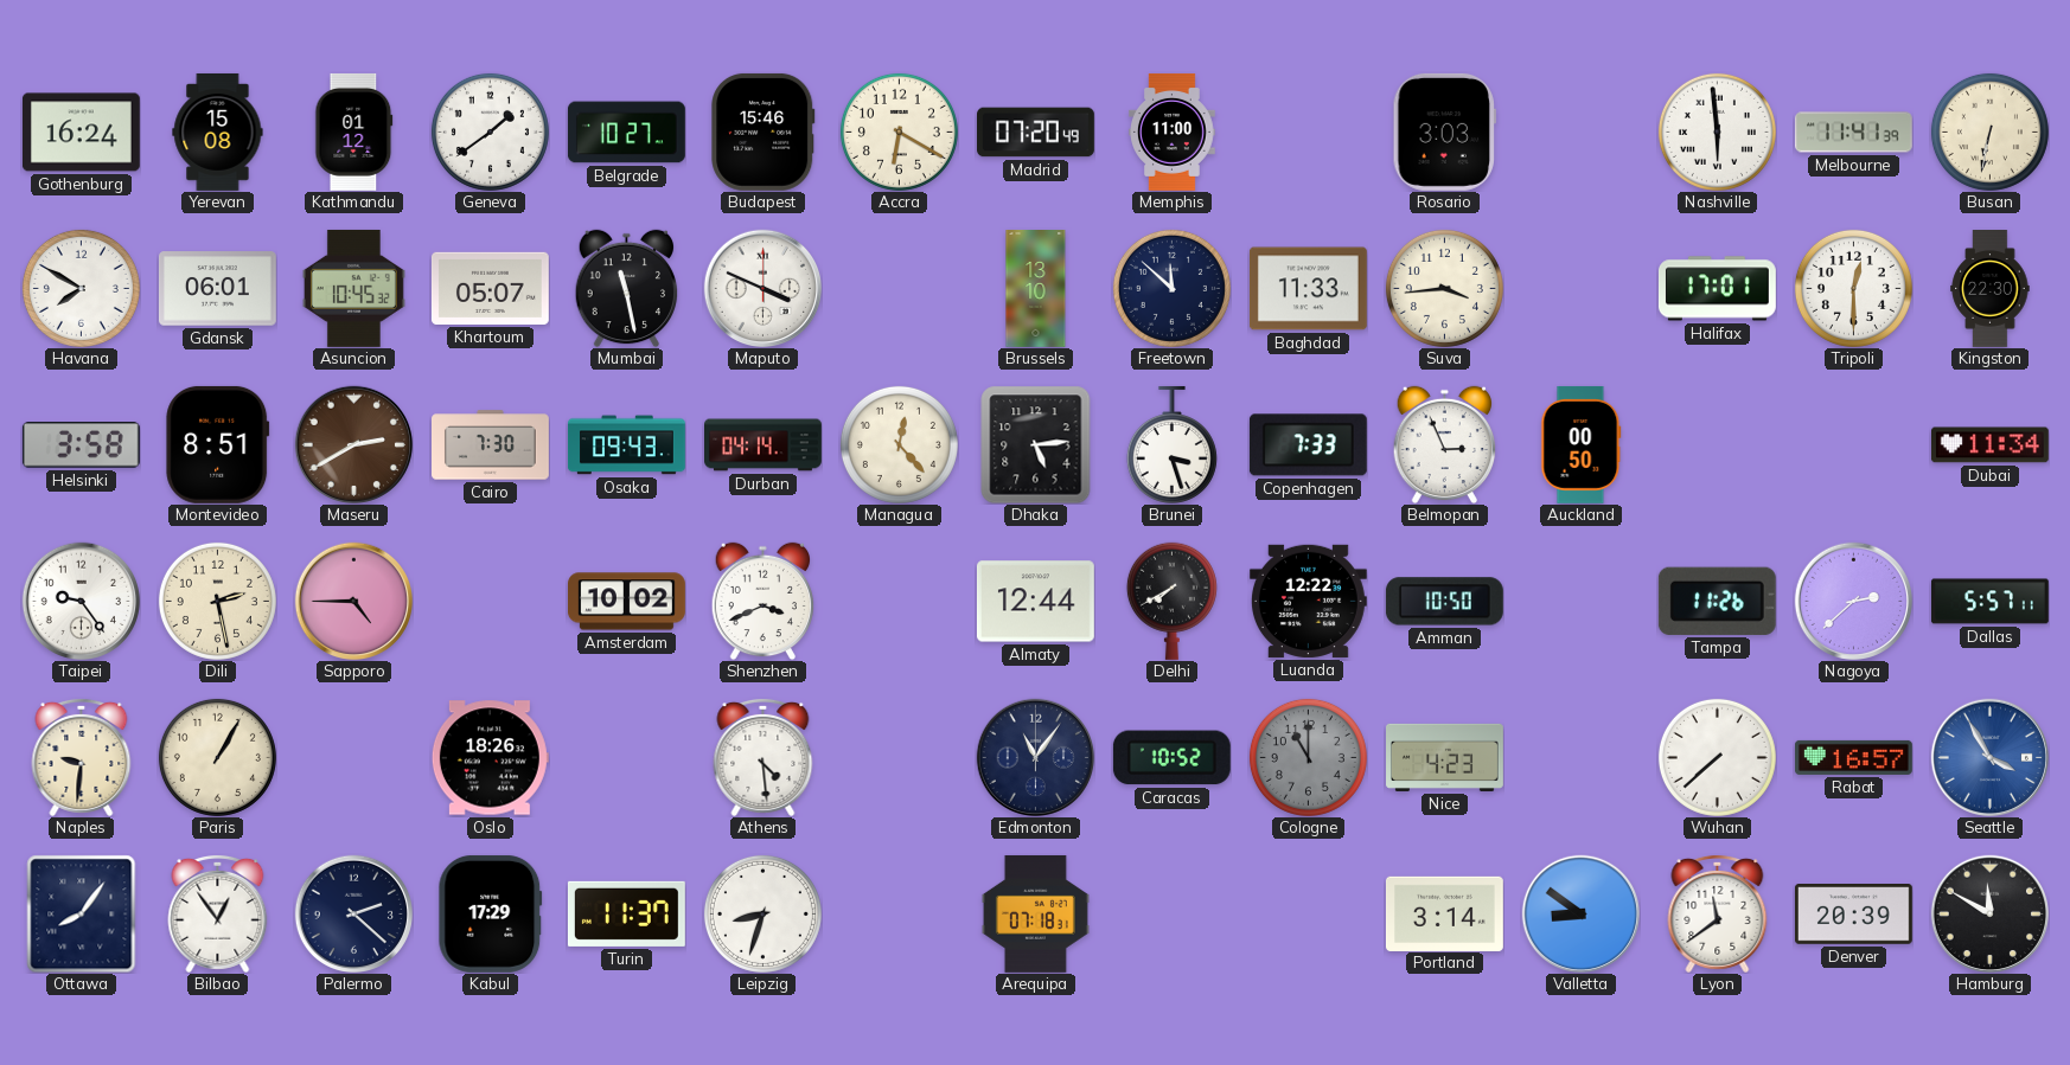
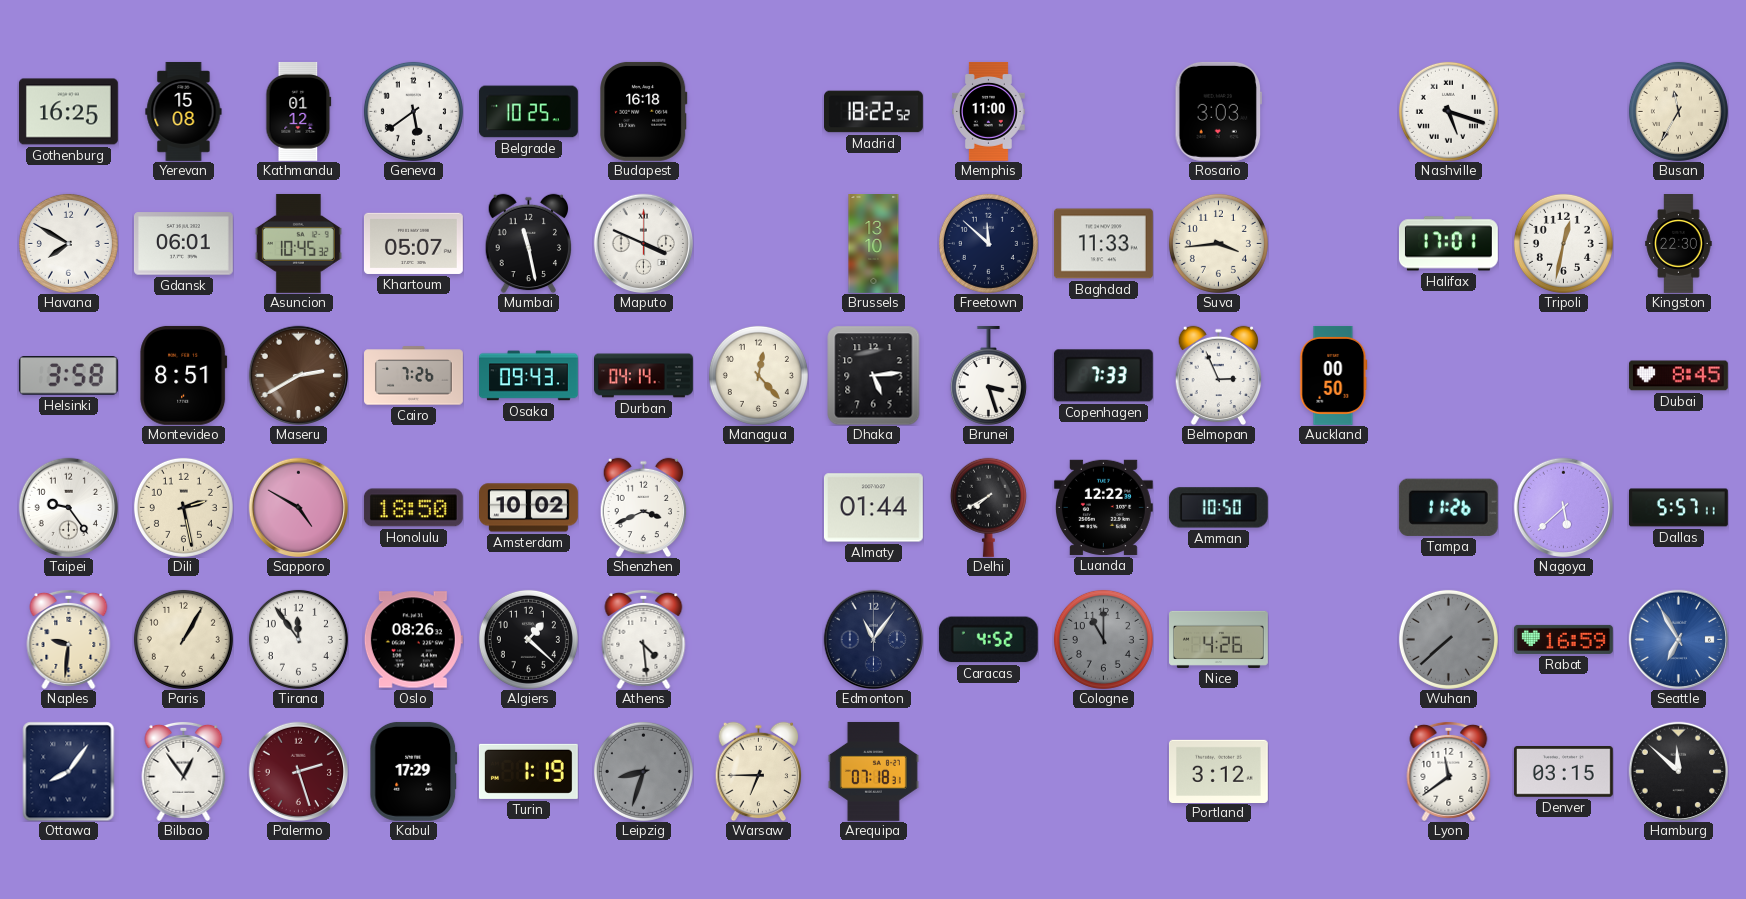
Gothenburg: 16:24 -> 16:25 (68, 112)
Geneva: 1:39 -> 5:39 (413, 111)
Belgrade: 10:27 -> 10:25 (528, 112)
Budapest: 15:46 -> 16:18 (644, 111)
Accra: 6:20 -> none (899, 131)
Madrid: 07:20 -> 18:22 (874, 112)
Nashville: 5:59 -> 5:18 (1448, 111)
Melbourne: 11:41 -> none (1853, 133)
Busan: 6:32 -> 11:35 (1678, 111)
Tripoli: 12:30 -> 12:32 (1563, 243)
Cairo: 7:30 -> 7:26 (414, 376)
Dubai: 11:34 -> 8:45 (1678, 376)
Sapporo: 4:45 -> 4:50 (298, 507)
Honolulu: none -> 18:50 (413, 508)
Almaty: 12:44 -> 01:44 (873, 508)
Nagoya: 2:38 -> 5:38 (1563, 507)
Tirana: none -> 11:54 (298, 639)
Oslo: 18:26 -> 08:26 (413, 640)
Algiers: none -> 1:22 (528, 639)
Caracas: 10:52 -> 4:52 (988, 640)
Nice: 4:23 -> 4:26 (1219, 639)
Wuhan dial: white -> grey (1448, 639)
Rabat: 16:57 -> 16:59 (1563, 639)
Seattle: 3:55 -> 6:55 (1678, 639)
Palermo: 2:22 -> 2:27 (298, 771)
Palermo dial: navy -> burgundy (298, 771)
Turin: 11:37 -> 1:19 (528, 771)
Leipzig dial: white -> grey (643, 771)
Warsaw: none -> 6:45 (759, 771)
Portland: 3:14 -> 3:12 (1218, 771)
Valletta: 8:51 -> none (1580, 913)
Denver: 20:39 -> 03:15 (1563, 772)
Hamburg: 11:50 -> 11:52 (1678, 771)
